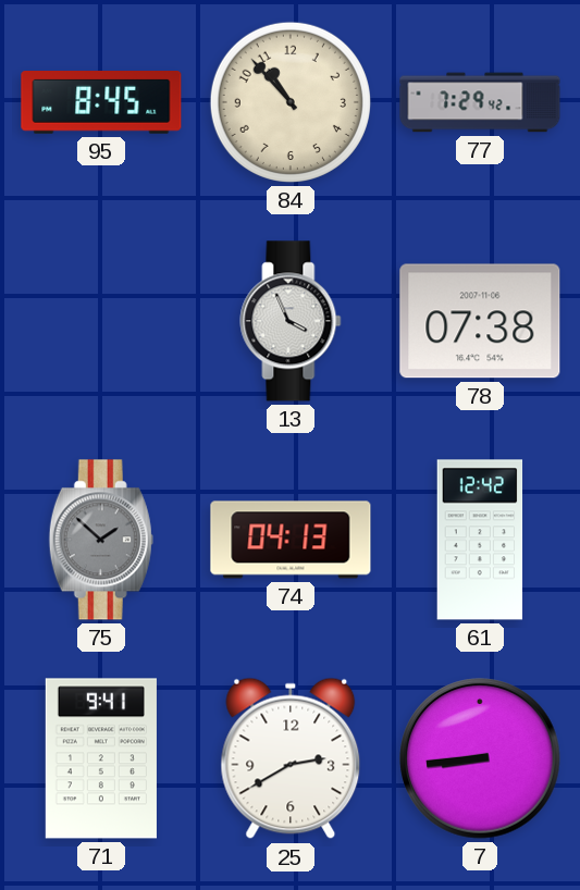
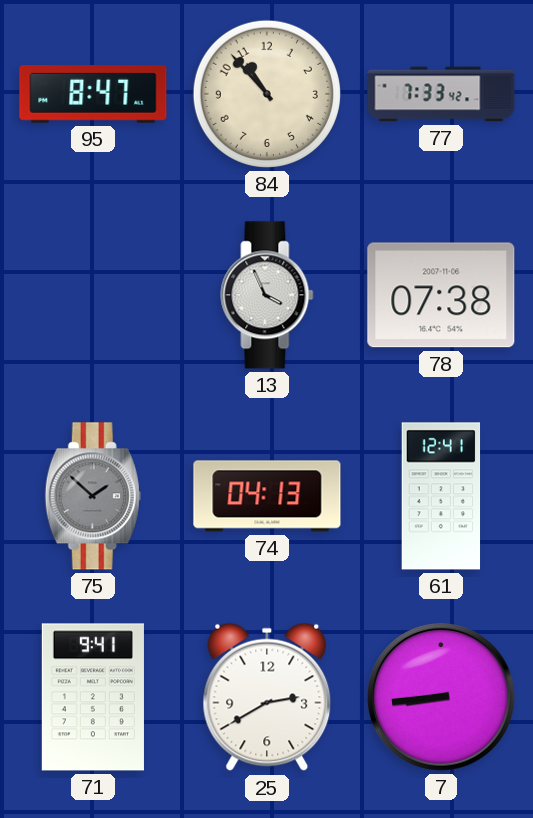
95: 8:45 -> 8:47 (93, 95)
77: 7:29 -> 7:33 (441, 94)
61: 12:42 -> 12:41 (441, 496)
